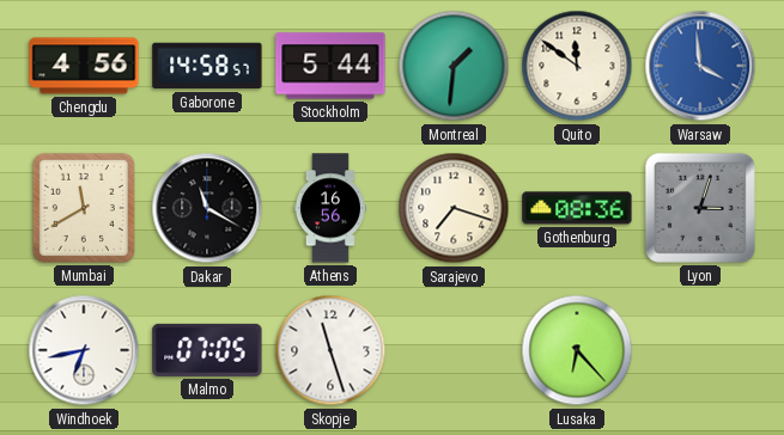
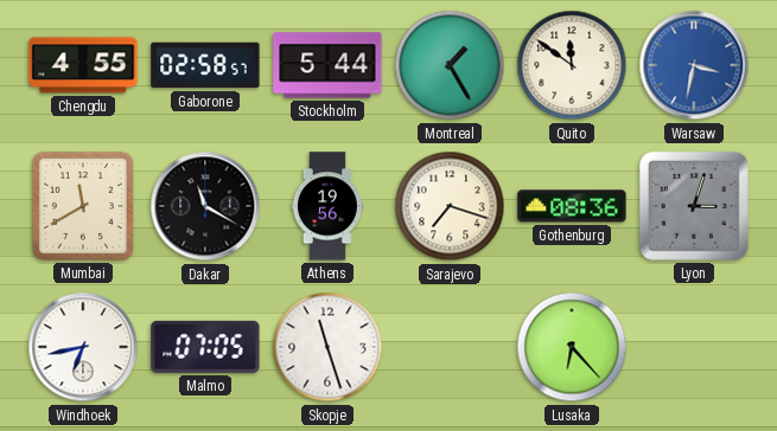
Chengdu: 4:56 -> 4:55 (83, 65)
Gaborone: 14:58 -> 02:58 (205, 65)
Montreal: 1:31 -> 1:25 (450, 65)
Warsaw: 3:59 -> 3:32 (694, 65)
Athens: 16:56 -> 19:56 (327, 206)
